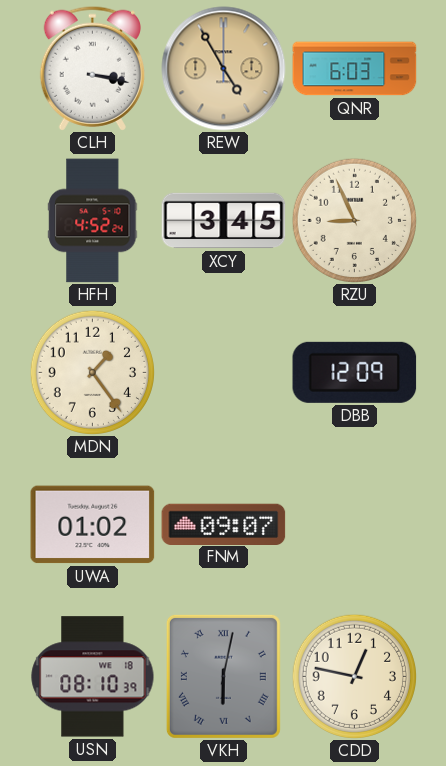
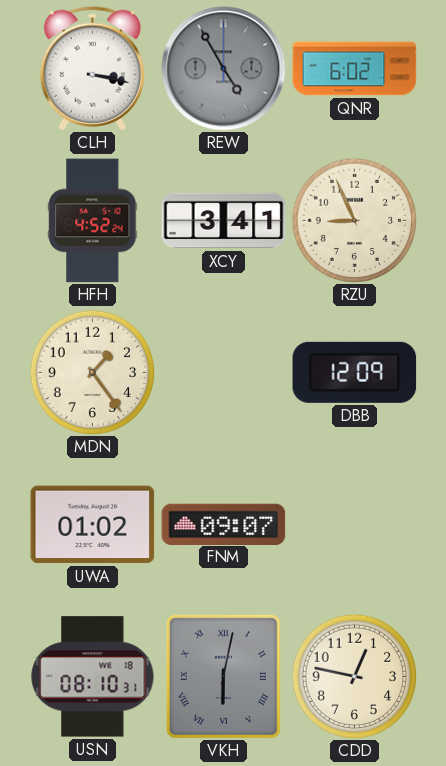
REW dial: champagne -> grey (224, 69)
QNR: 6:03 -> 6:02 (355, 69)
XCY: 3:45 -> 3:41 (224, 221)
USN: 08:10:39 -> 08:10:31 (93, 677)
